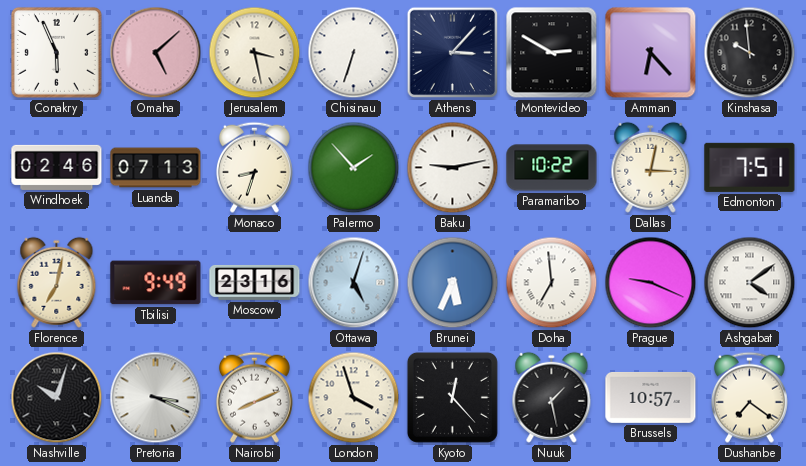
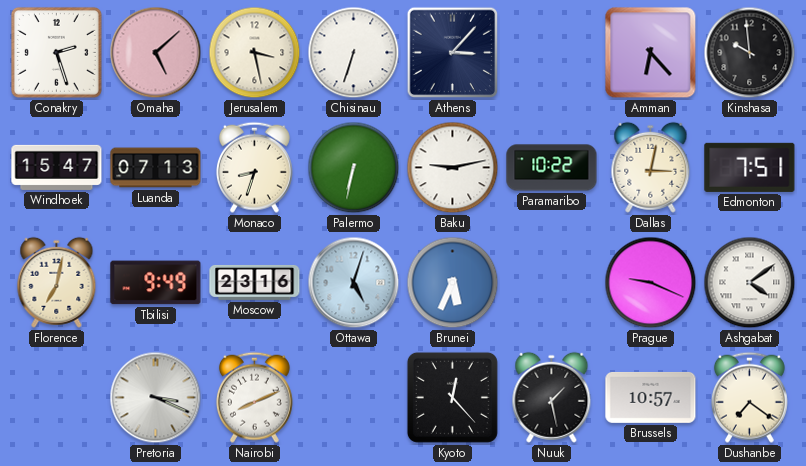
Conakry: 5:56 -> 2:27 (56, 52)
Montevideo: 2:50 -> none (552, 53)
Windhoek: 02:46 -> 15:47 (57, 167)
Palermo: 1:53 -> 6:32 (354, 168)
Doha: 6:59 -> none (552, 283)
Nashville: 10:03 -> none (57, 398)
London: 3:57 -> none (354, 398)
